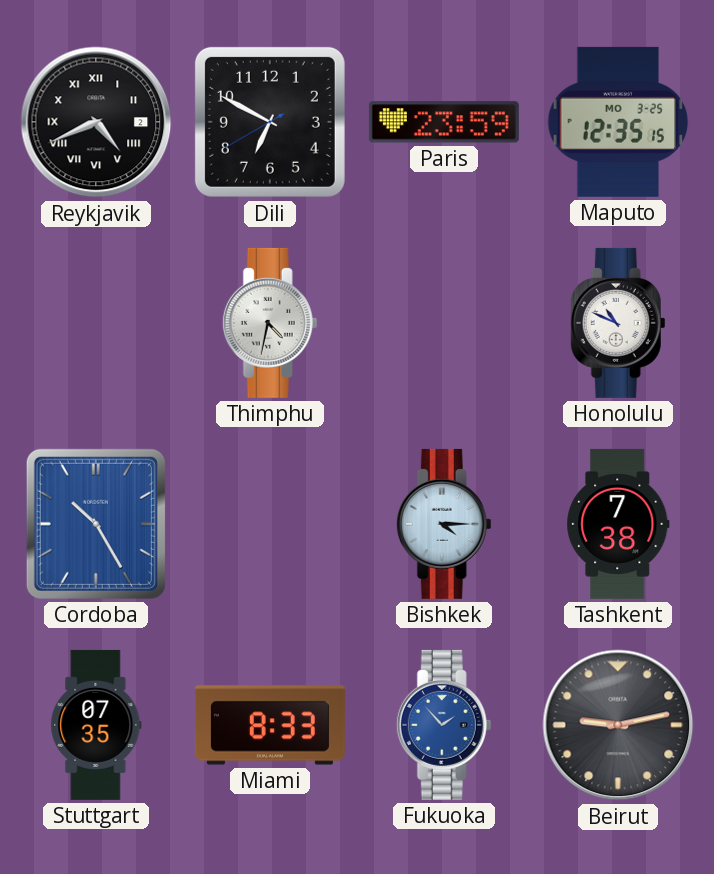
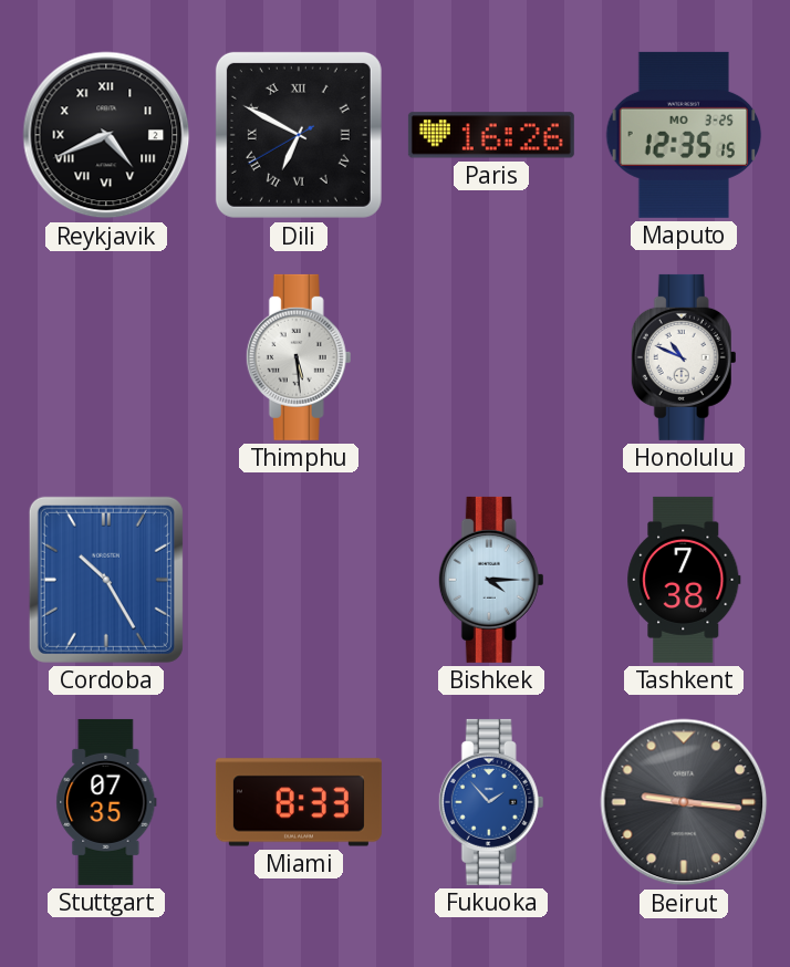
Dili numerals: Arabic -> Roman (299, 135)
Paris: 23:59 -> 16:26 (491, 135)
Thimphu: 4:32 -> 5:29 (299, 357)
Beirut: 9:13 -> 9:16 (684, 802)
